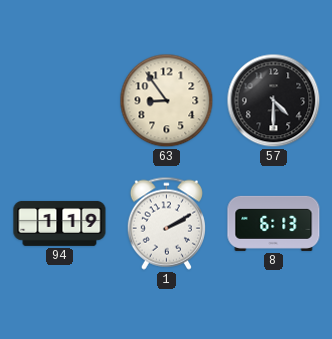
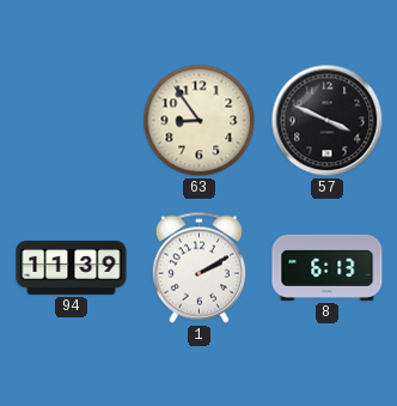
57: 4:30 -> 3:49 (328, 121)
94: 1:19 -> 11:39 (72, 267)
